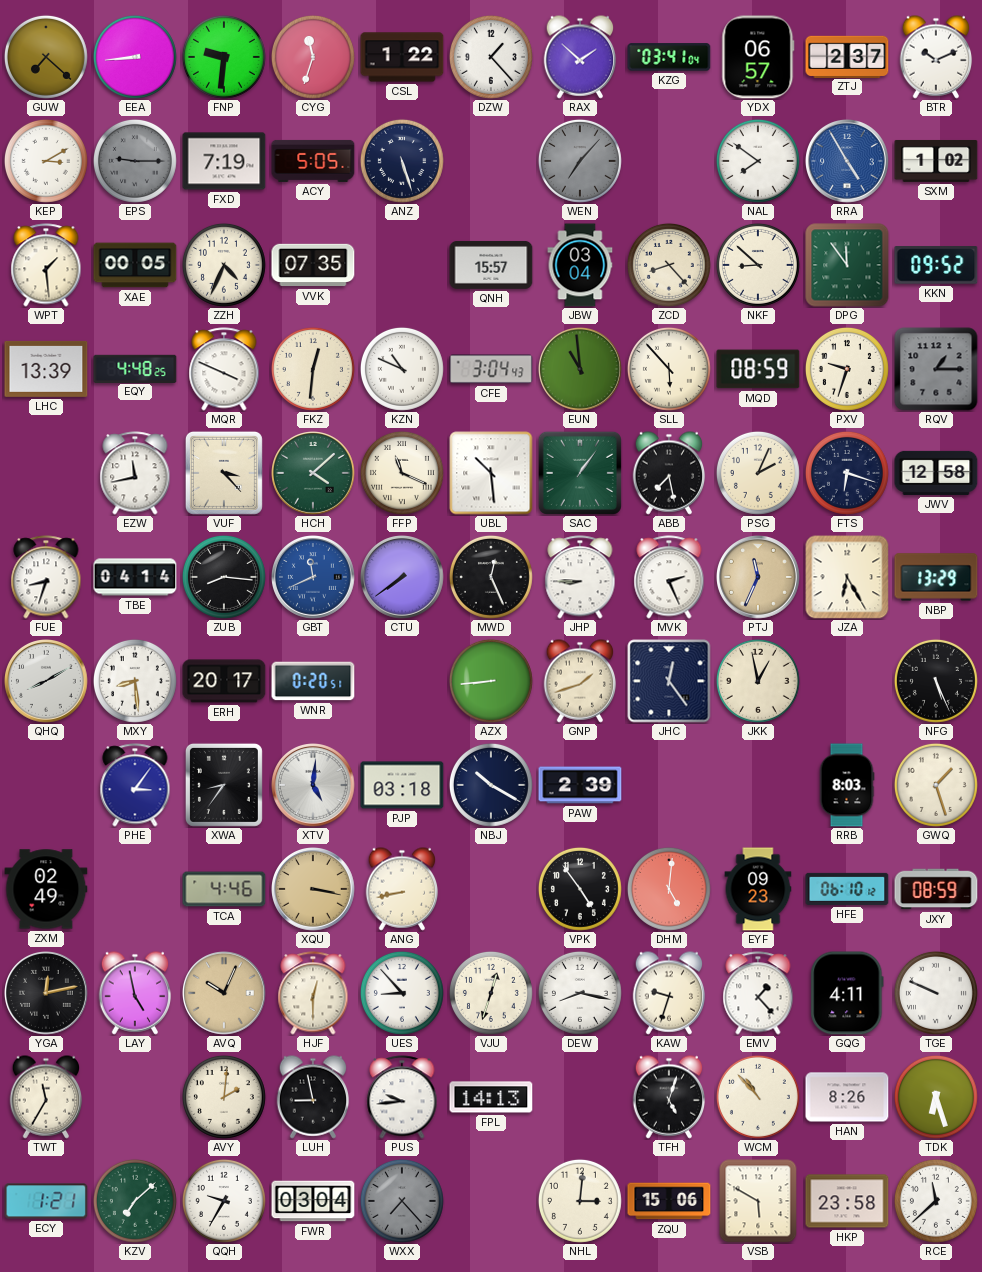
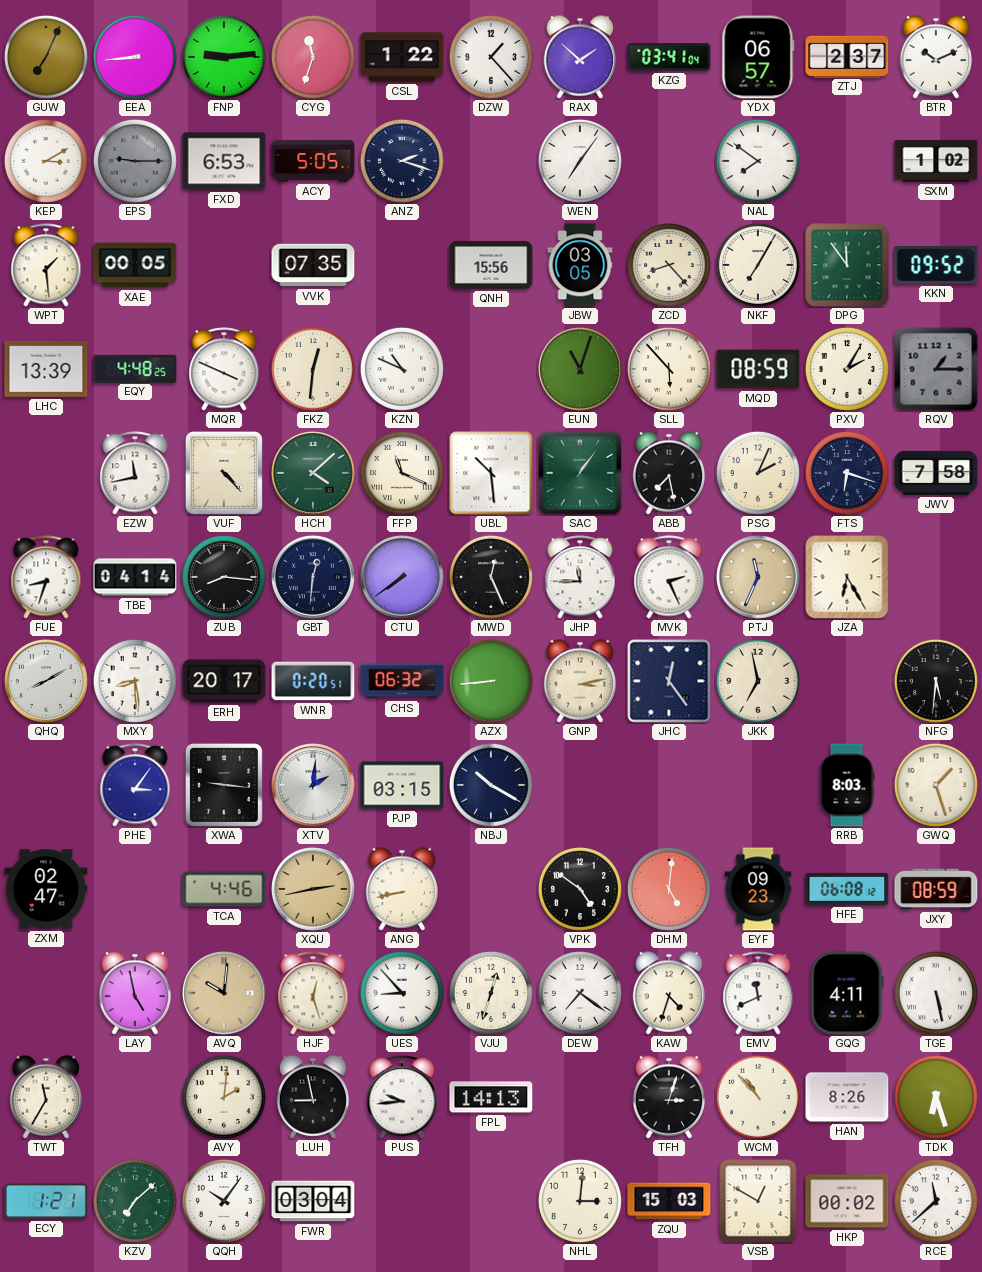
GUW: 7:22 -> 7:04 (46, 57)
FNP: 9:31 -> 9:14 (224, 57)
FXD: 7:19 -> 6:53 (224, 161)
ANZ: 5:27 -> 2:18 (402, 161)
WEN: 7:07 -> 7:06 (580, 161)
WEN dial: grey -> white (580, 161)
RRA: 4:55 -> none (848, 162)
ZZH: 4:34 -> none (224, 265)
QNH: 15:57 -> 15:56 (491, 265)
JBW: 03:04 -> 03:05 (580, 265)
NKF: 8:52 -> 7:05 (758, 265)
CFE: 3:04 -> none (491, 369)
EUN: 10:59 -> 11:03 (581, 370)
PXV: 9:33 -> 2:05 (847, 369)
VUF: 3:23 -> 4:23 (224, 473)
JWV: 12:58 -> 7:58 (936, 473)
GBT: 11:41 -> 12:31 (314, 578)
GBT dial: blue -> navy (314, 578)
JHP: 8:45 -> 11:45 (580, 577)
NBP: 13:29 -> none (936, 577)
CHS: none -> 06:32 (402, 681)
GNP: 1:42 -> 3:13 (580, 681)
JKK: 12:58 -> 6:58 (758, 681)
NFG: 5:26 -> 5:31 (936, 681)
XWA: 8:36 -> 9:16 (224, 785)
XTV: 5:01 -> 2:01 (314, 786)
PJP: 03:18 -> 03:15 (402, 785)
PAW: 2:39 -> none (580, 785)
ZXM: 02:49 -> 02:47 (46, 889)
XQU: 3:17 -> 2:43 (314, 890)
VPK: 4:54 -> 4:51 (580, 889)
HFE: 06:10 -> 06:08 (847, 889)
YGA: 12:13 -> none (47, 994)
AVQ: 10:04 -> 10:01 (225, 994)
HJF: 12:30 -> 12:27 (313, 993)
DEW: 8:17 -> 7:21 (580, 993)
KAW: 9:33 -> 4:33 (669, 993)
EMV: 1:23 -> 11:41 (758, 993)
TGE: 9:49 -> 5:28 (936, 993)
TFH: 5:03 -> 3:03 (669, 1097)
QQH: 9:35 -> 10:06 (224, 1201)
WXX: 7:23 -> none (402, 1201)
ZQU: 15:06 -> 15:03 (669, 1201)
VSB: 5:50 -> 12:50 (758, 1201)
HKP: 23:58 -> 00:02 (847, 1201)
